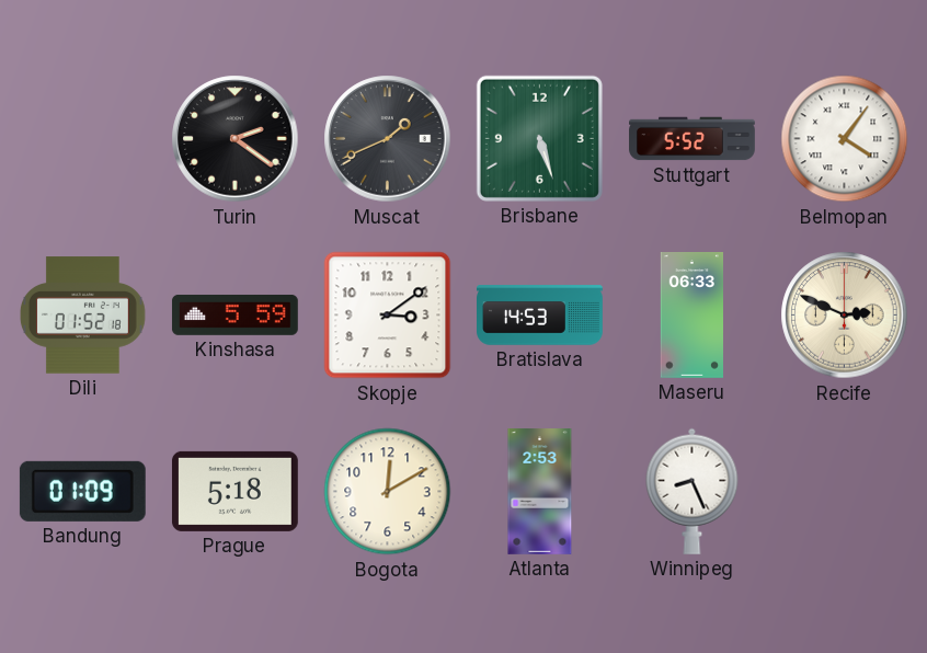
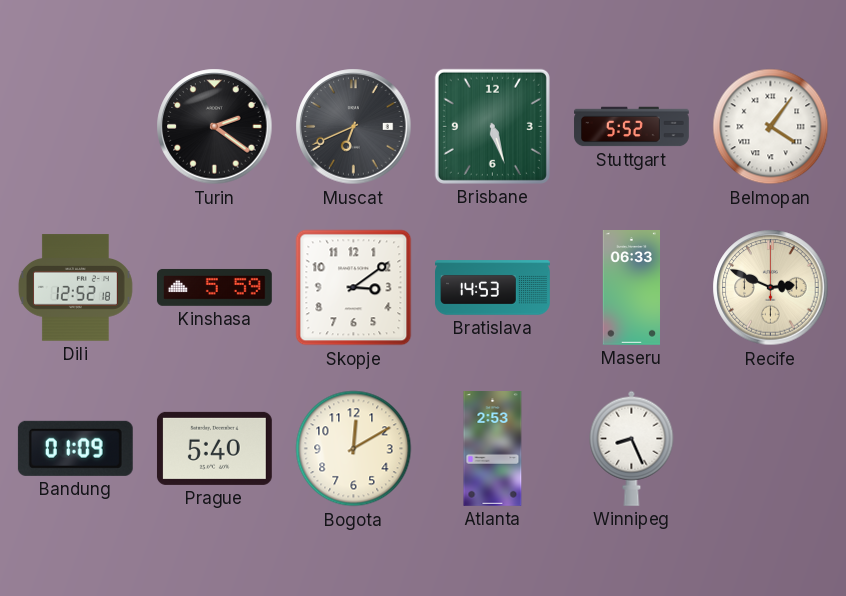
Muscat: 1:41 -> 6:41 (354, 127)
Dili: 01:52 -> 12:52 (75, 288)
Prague: 5:18 -> 5:40 (214, 448)
